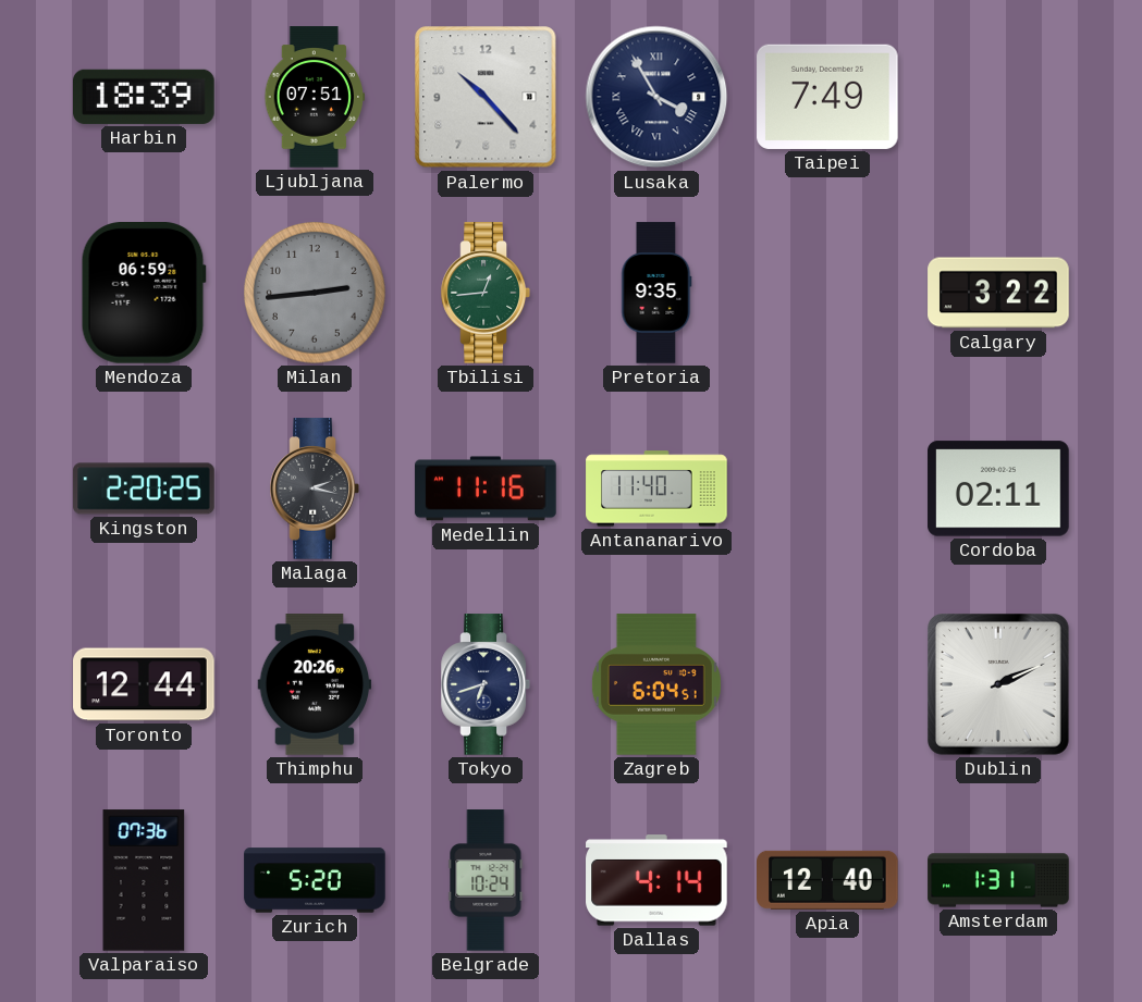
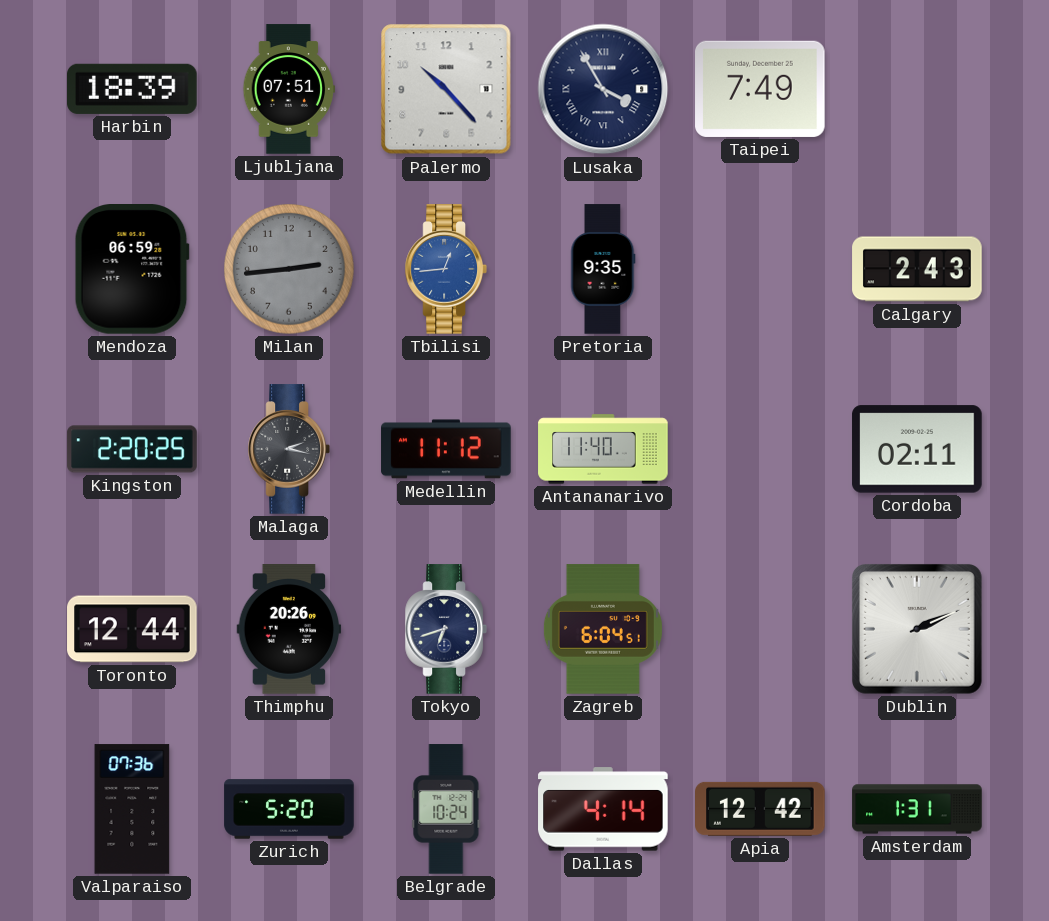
Tbilisi dial: green -> blue (446, 269)
Calgary: 3:22 -> 2:43 (917, 269)
Medellin: 11:16 -> 11:12 (446, 449)
Apia: 12:40 -> 12:42 (761, 809)
